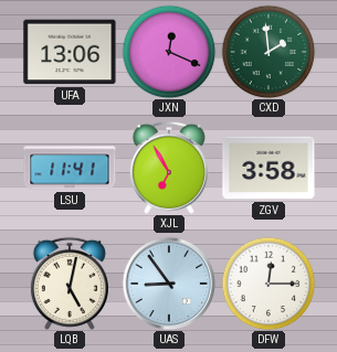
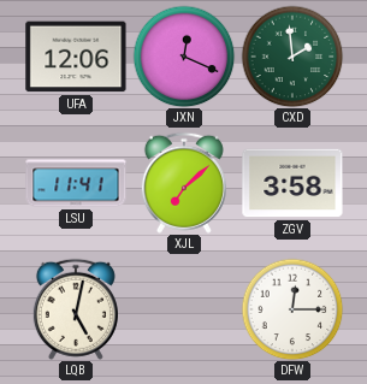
UFA: 13:06 -> 12:06 (76, 57)
XJL: 6:55 -> 7:08 (184, 183)
UAS: 8:54 -> none (169, 284)
